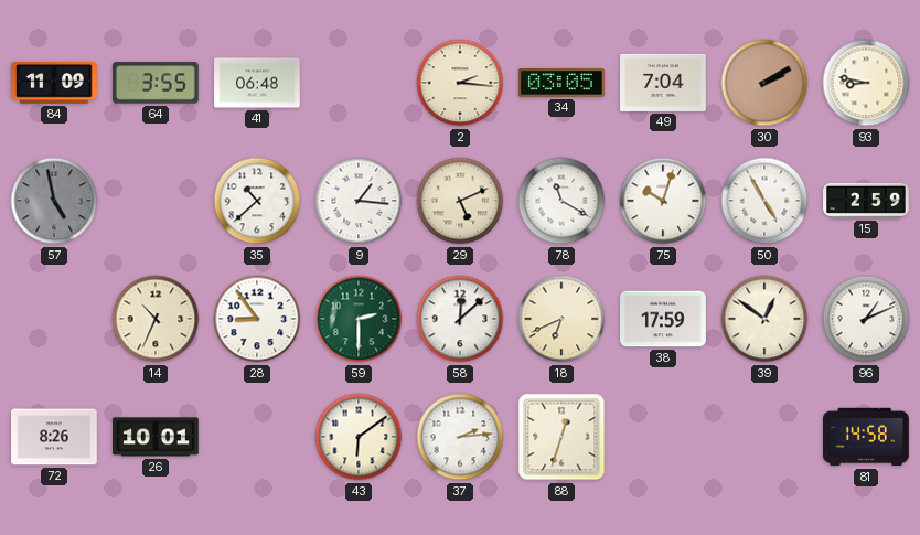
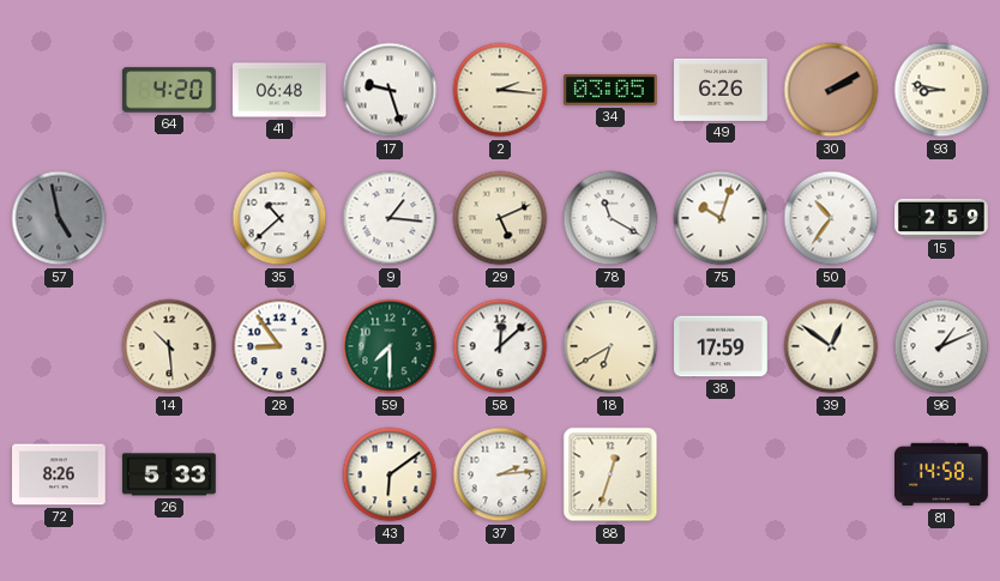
84: 11:09 -> none (55, 83)
64: 3:55 -> 4:20 (169, 90)
17: none -> 9:27 (390, 90)
49: 7:04 -> 6:26 (722, 90)
50: 4:55 -> 10:36 (831, 218)
14: 10:34 -> 10:29 (169, 346)
59: 2:30 -> 7:30 (390, 346)
18: 6:41 -> 6:40 (610, 346)
26: 10:01 -> 5:33 (170, 474)
